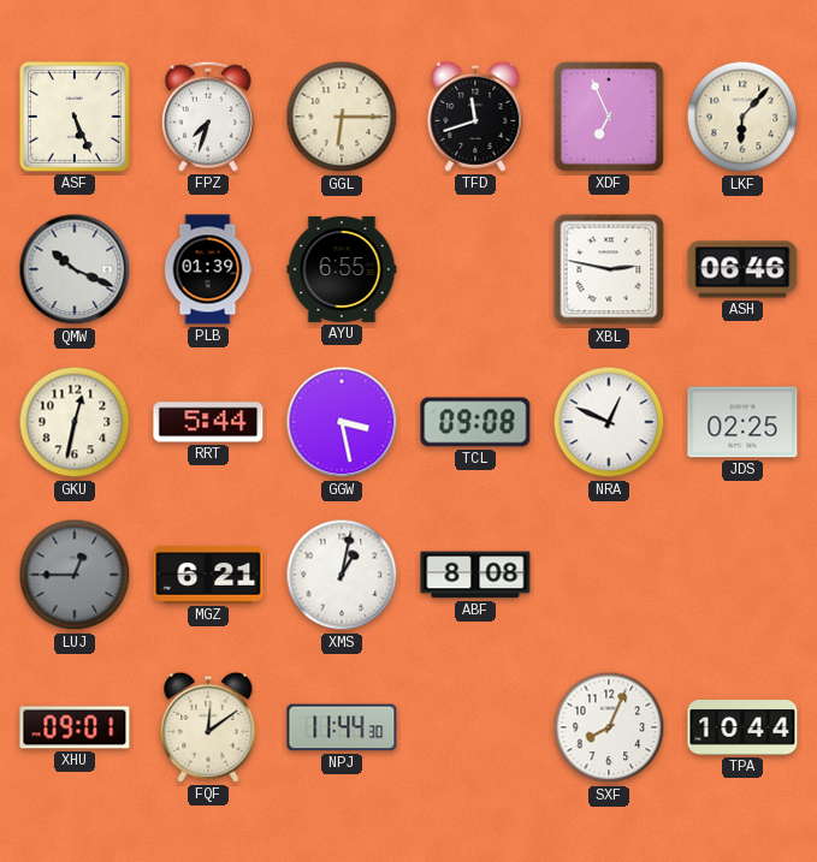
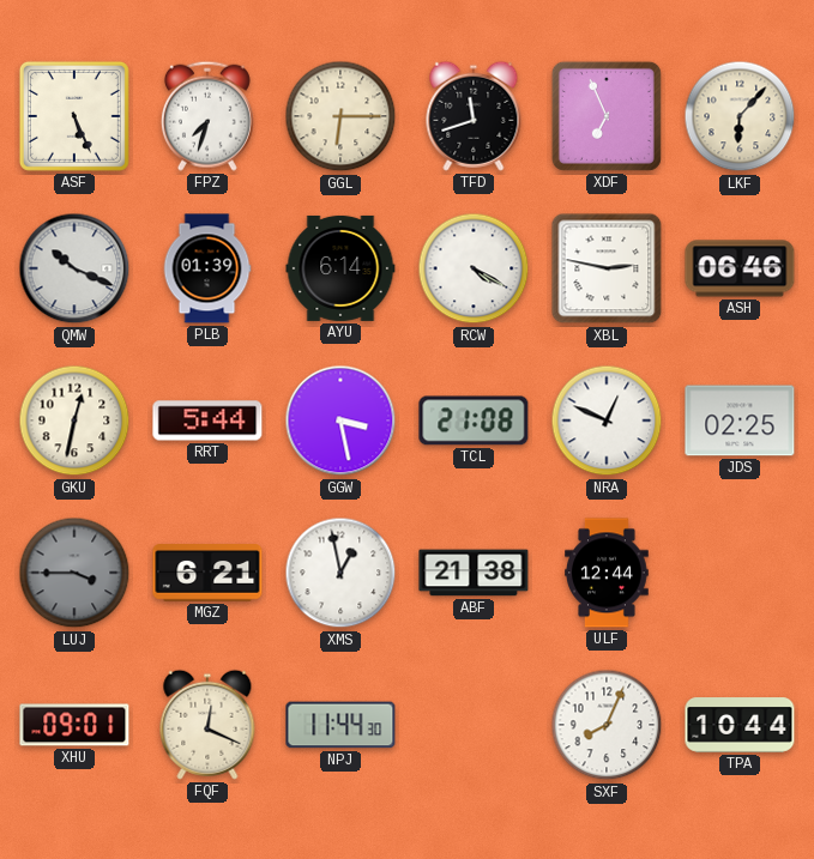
AYU: 6:55 -> 6:14 (340, 268)
RCW: none -> 4:20 (474, 268)
TCL: 09:08 -> 21:08 (474, 421)
LUJ: 12:45 -> 3:45 (74, 573)
XMS: 1:02 -> 12:58 (340, 573)
ABF: 8:08 -> 21:38 (474, 573)
ULF: none -> 12:44 (607, 573)
FQF: 12:09 -> 12:19 (207, 725)
